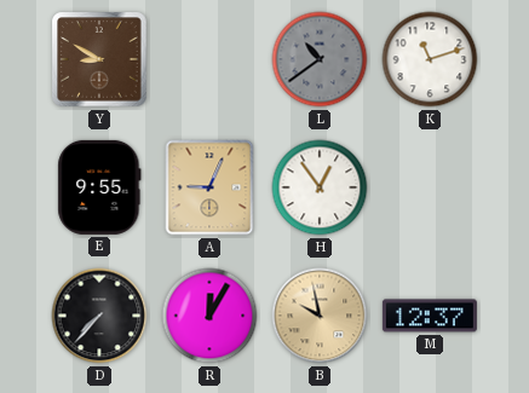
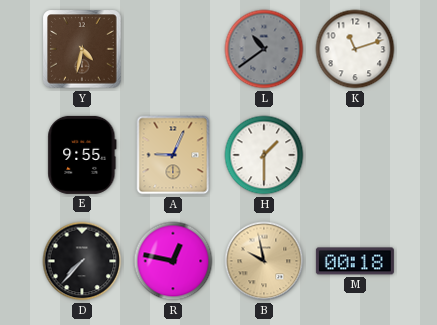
Y: 8:50 -> 4:32 (82, 49)
H: 12:54 -> 1:30 (264, 155)
R: 12:05 -> 12:47 (173, 261)
M: 12:37 -> 00:18 (355, 261)
